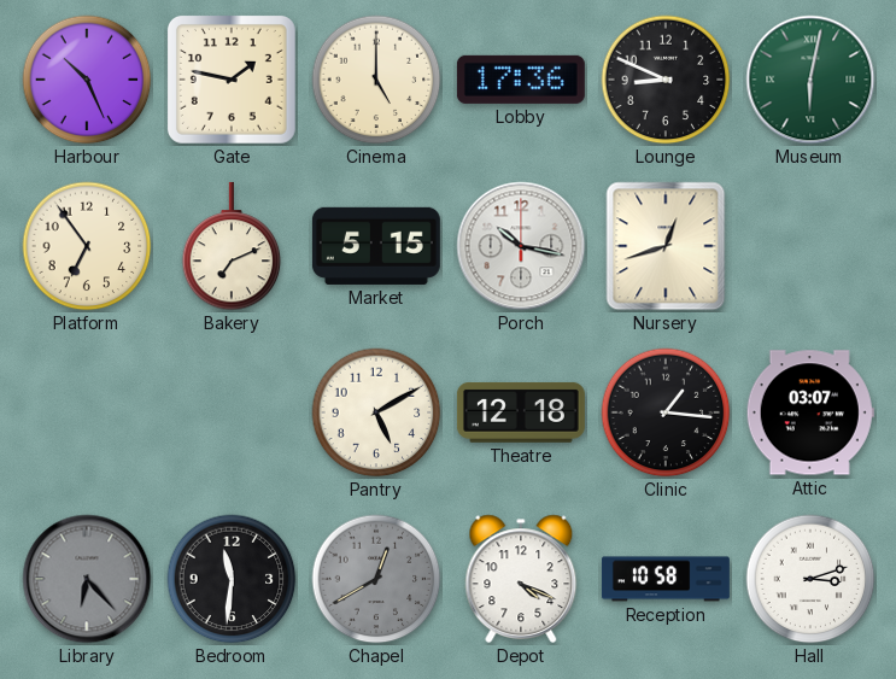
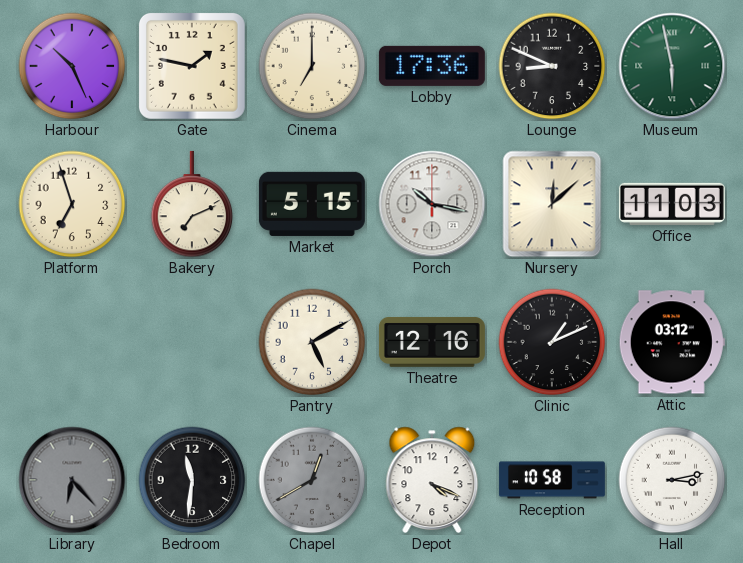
Cinema: 5:00 -> 7:00 (312, 66)
Museum: 6:02 -> 5:58 (672, 66)
Platform: 6:54 -> 6:57 (72, 204)
Nursery: 12:42 -> 12:08 (552, 204)
Office: none -> 11:03 (672, 204)
Theatre: 12:18 -> 12:16 (432, 342)
Clinic: 1:16 -> 1:11 (552, 342)
Attic: 03:07 -> 03:12 (672, 342)
Hall: 3:12 -> 3:13 (672, 480)
